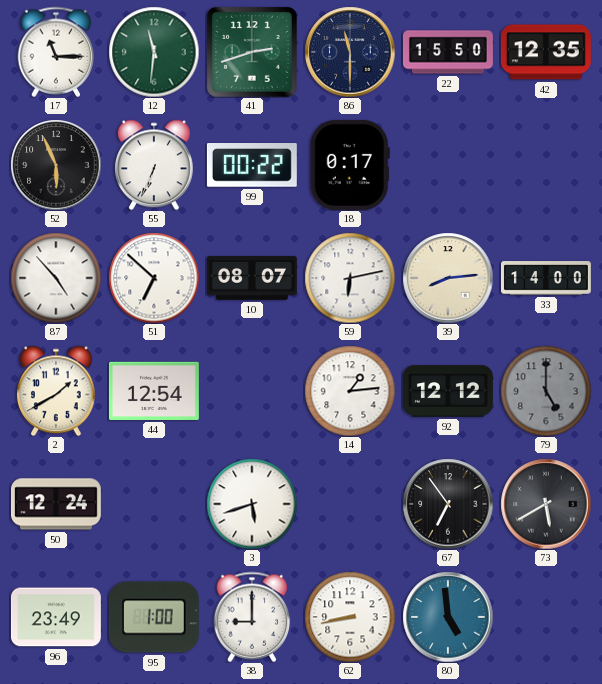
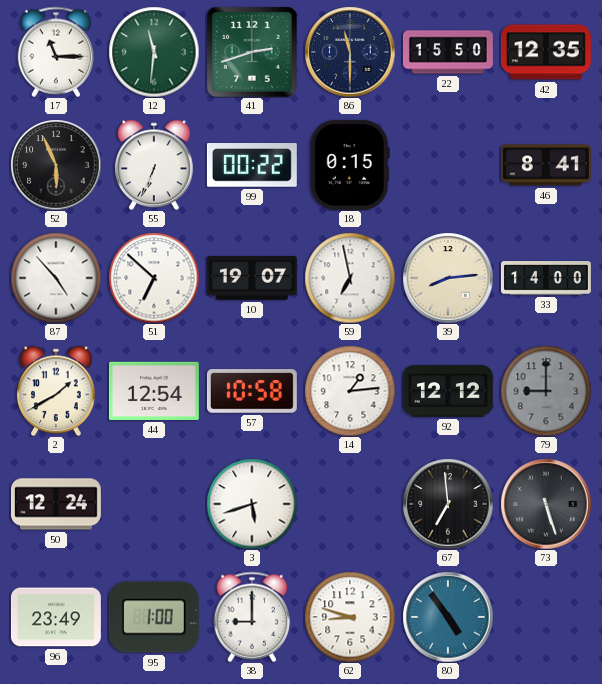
18: 0:17 -> 0:15 (350, 165)
46: none -> 8:41 (546, 165)
10: 08:07 -> 19:07 (252, 278)
59: 6:13 -> 6:58 (350, 278)
57: none -> 10:58 (252, 391)
79: 5:00 -> 9:00 (546, 391)
67: 6:54 -> 6:59 (448, 504)
73: 5:40 -> 5:27 (546, 504)
62: 8:43 -> 8:48 (350, 617)
80: 4:59 -> 4:54 (448, 617)
